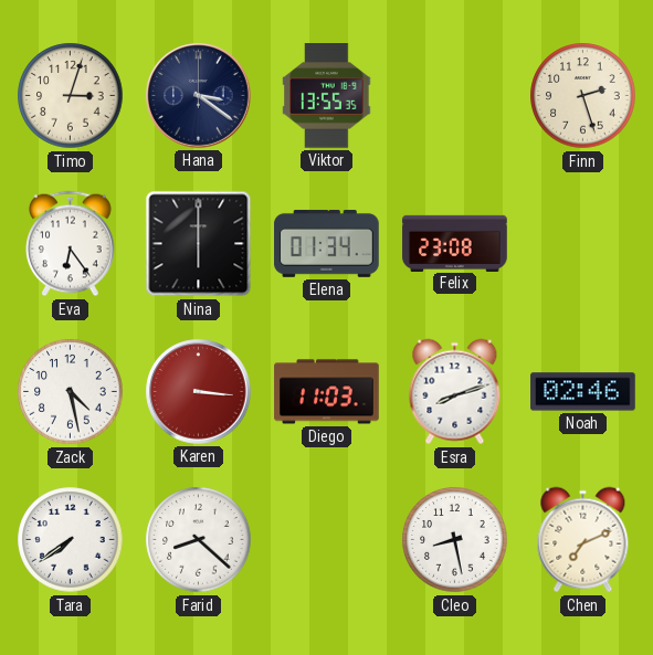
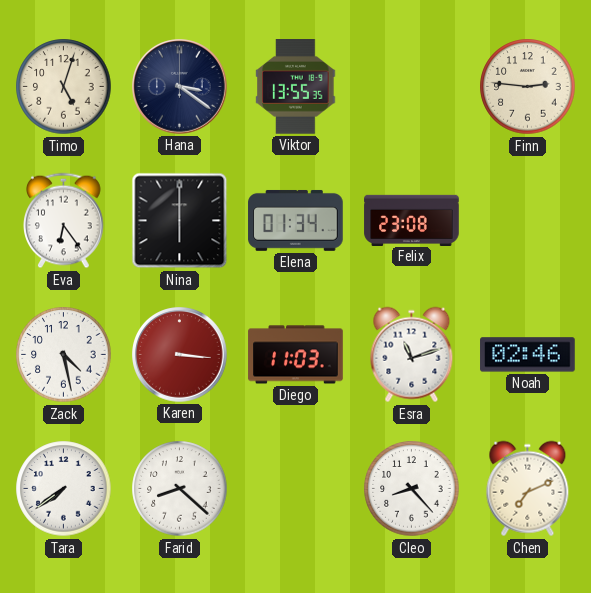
Timo: 3:03 -> 5:03 (64, 87)
Finn: 2:27 -> 2:46 (528, 87)
Esra: 8:12 -> 11:12 (412, 355)
Cleo: 8:28 -> 8:23 (412, 489)
